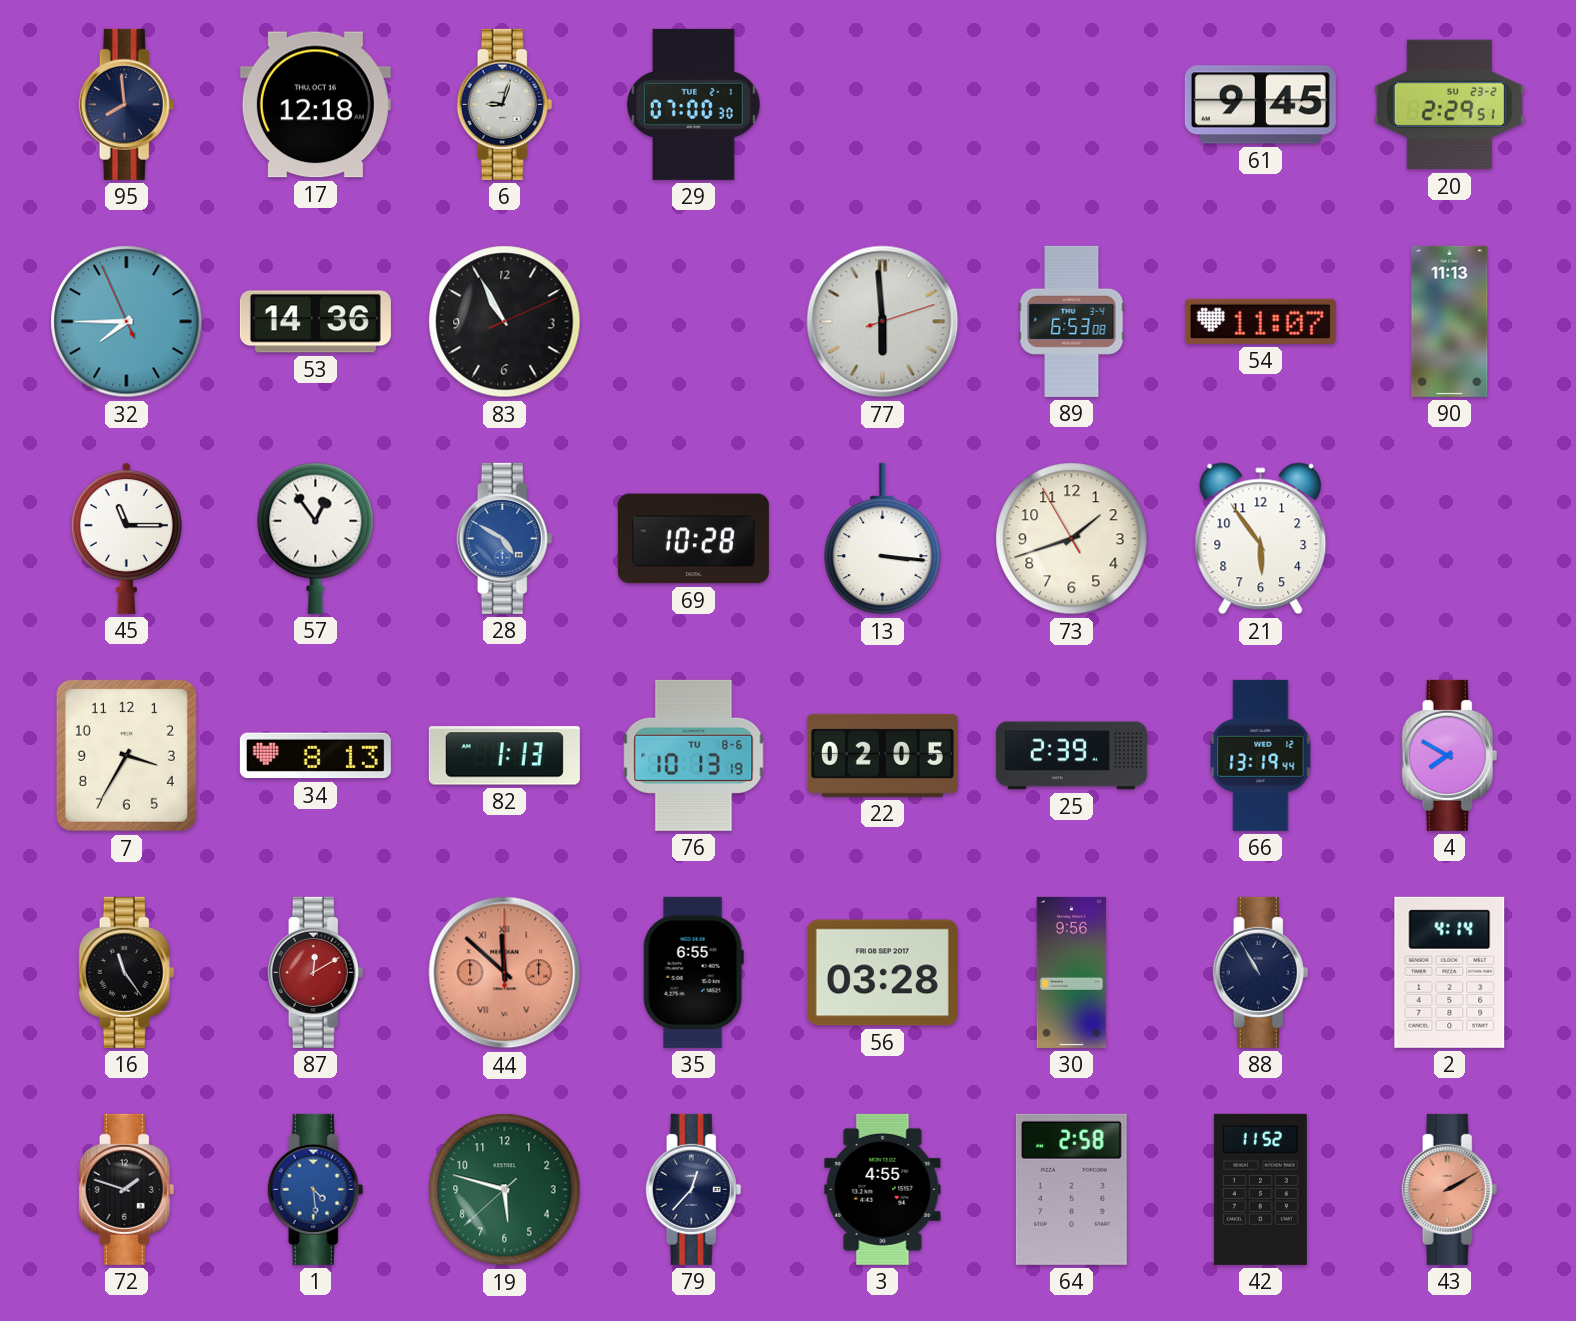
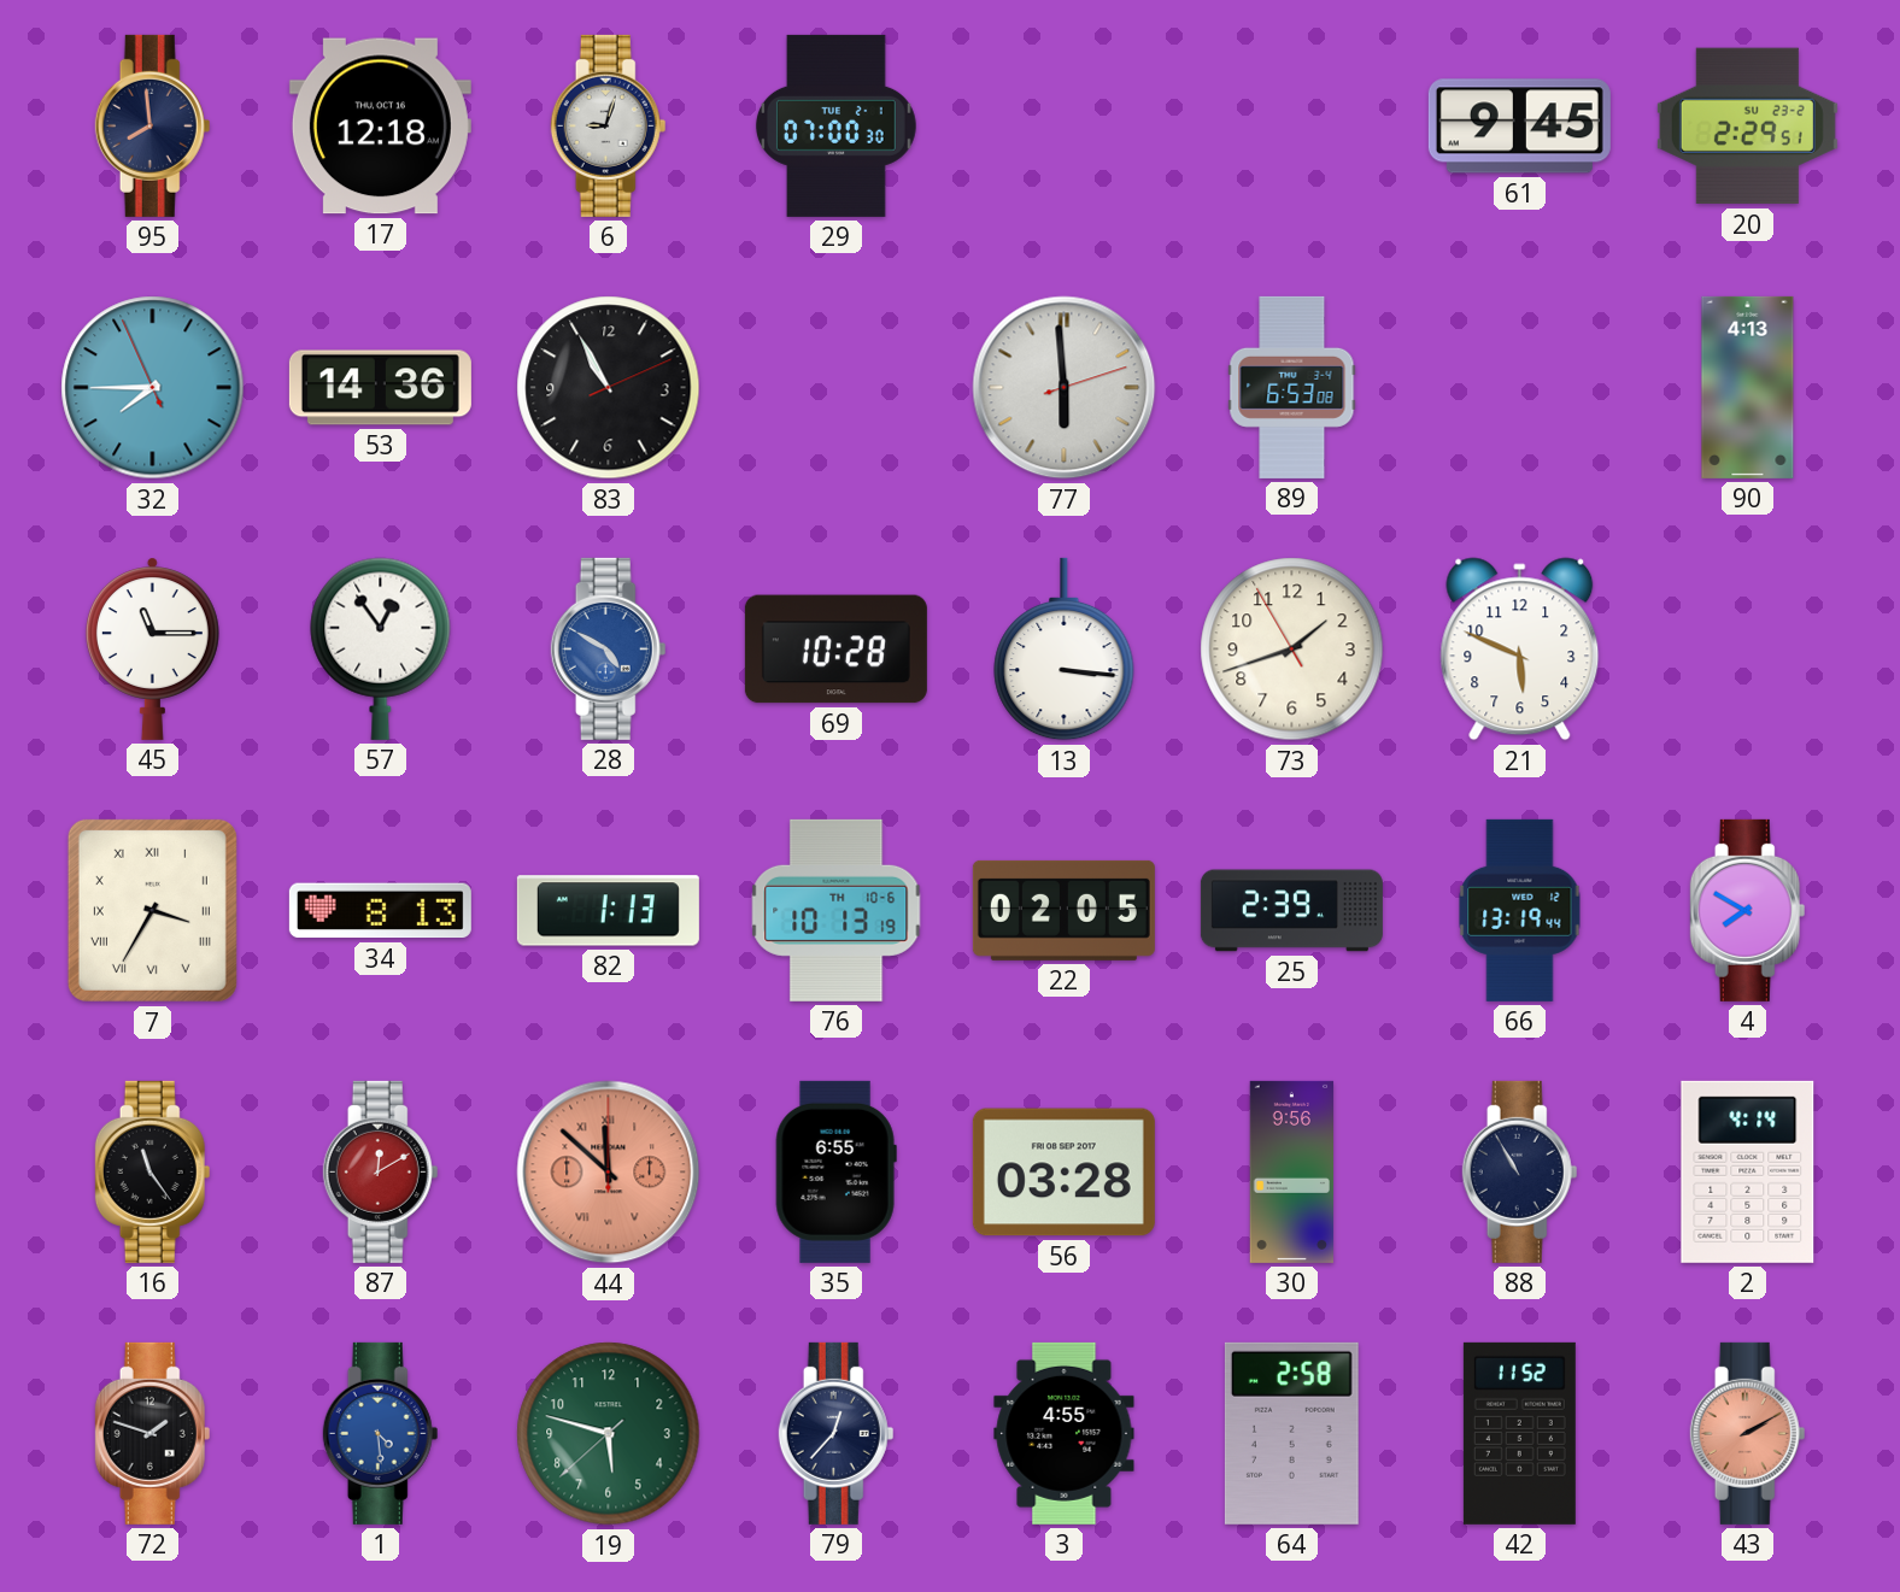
54: 11:07 -> none (1260, 321)
90: 11:13 -> 4:13 (1748, 387)
21: 5:54 -> 5:49 (1520, 650)
7 numerals: Arabic -> Roman (152, 910)
76 date: TU 8-6 -> TH 10-6 (837, 910)
